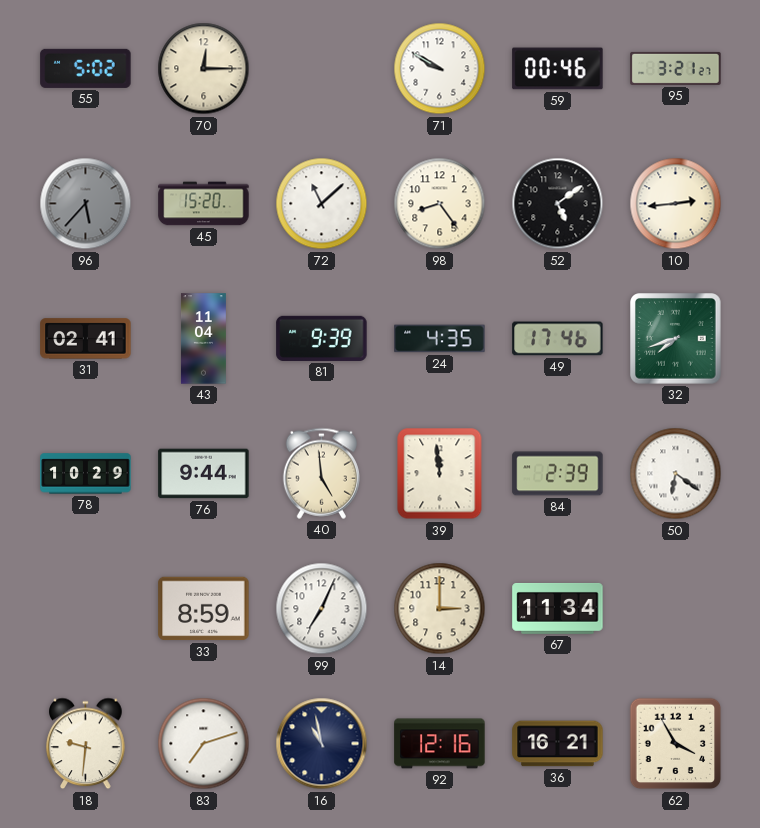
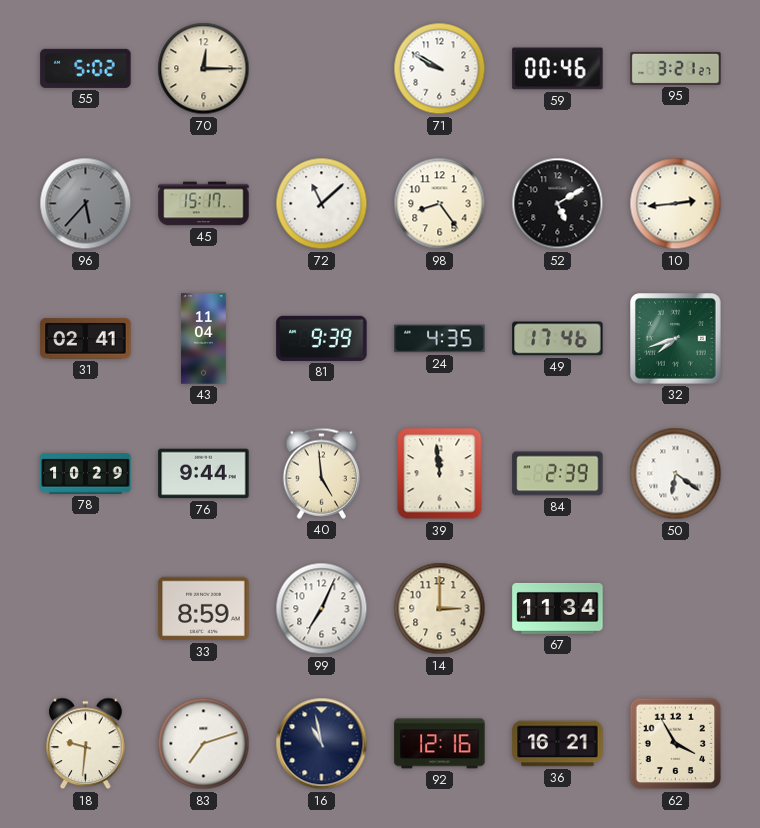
45: 15:20 -> 15:17 (204, 204)
52: 5:09 -> 5:10 (558, 204)
